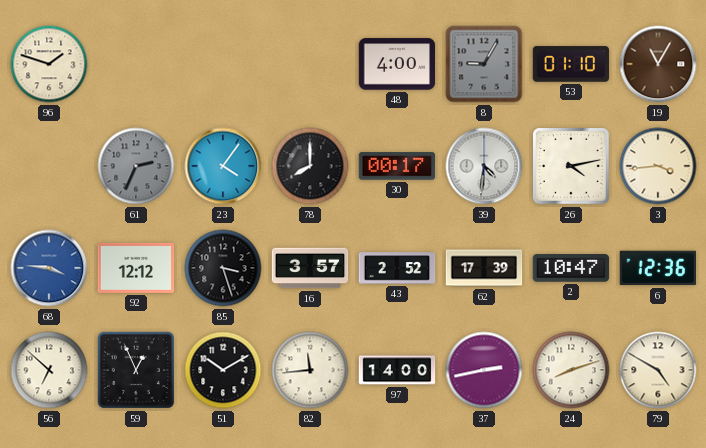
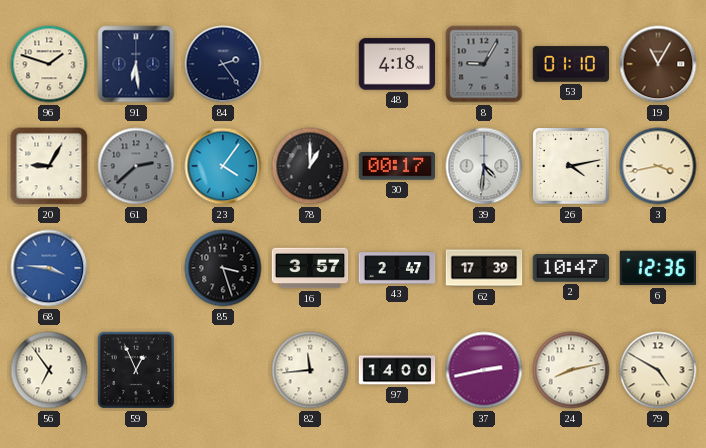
91: none -> 6:29 (136, 64)
84: none -> 2:24 (223, 64)
48: 4:00 -> 4:18 (397, 64)
20: none -> 9:05 (49, 166)
61: 2:34 -> 2:38 (136, 166)
78: 8:00 -> 1:00 (310, 166)
3: 3:44 -> 3:43 (658, 166)
92: 12:12 -> none (136, 268)
43: 2:52 -> 2:47 (397, 268)
56: 6:52 -> 6:54 (49, 370)
51: 10:10 -> none (223, 370)
24: 8:12 -> 8:13 (571, 370)
